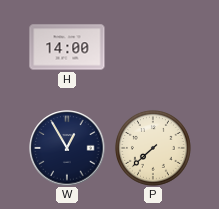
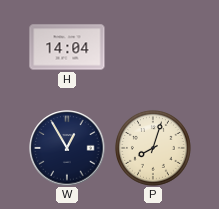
H: 14:00 -> 14:04 (67, 47)
P: 7:38 -> 8:03 (153, 148)
